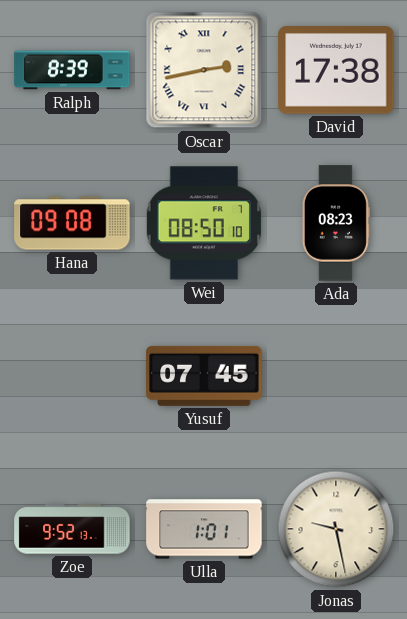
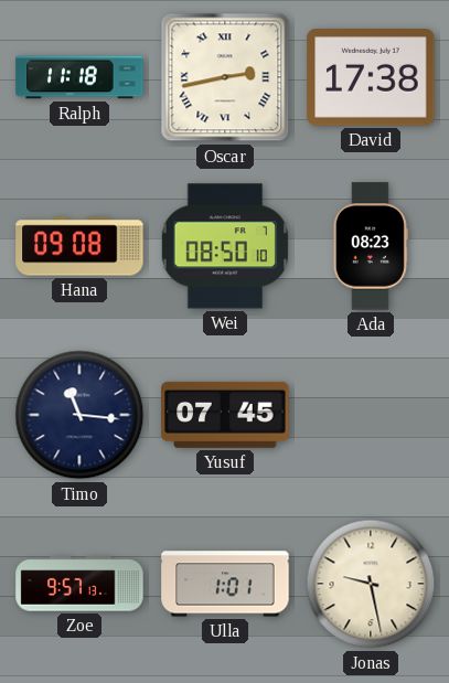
Ralph: 8:39 -> 11:18 (79, 77)
Timo: none -> 11:16 (79, 415)
Zoe: 9:52 -> 9:57 (79, 584)
